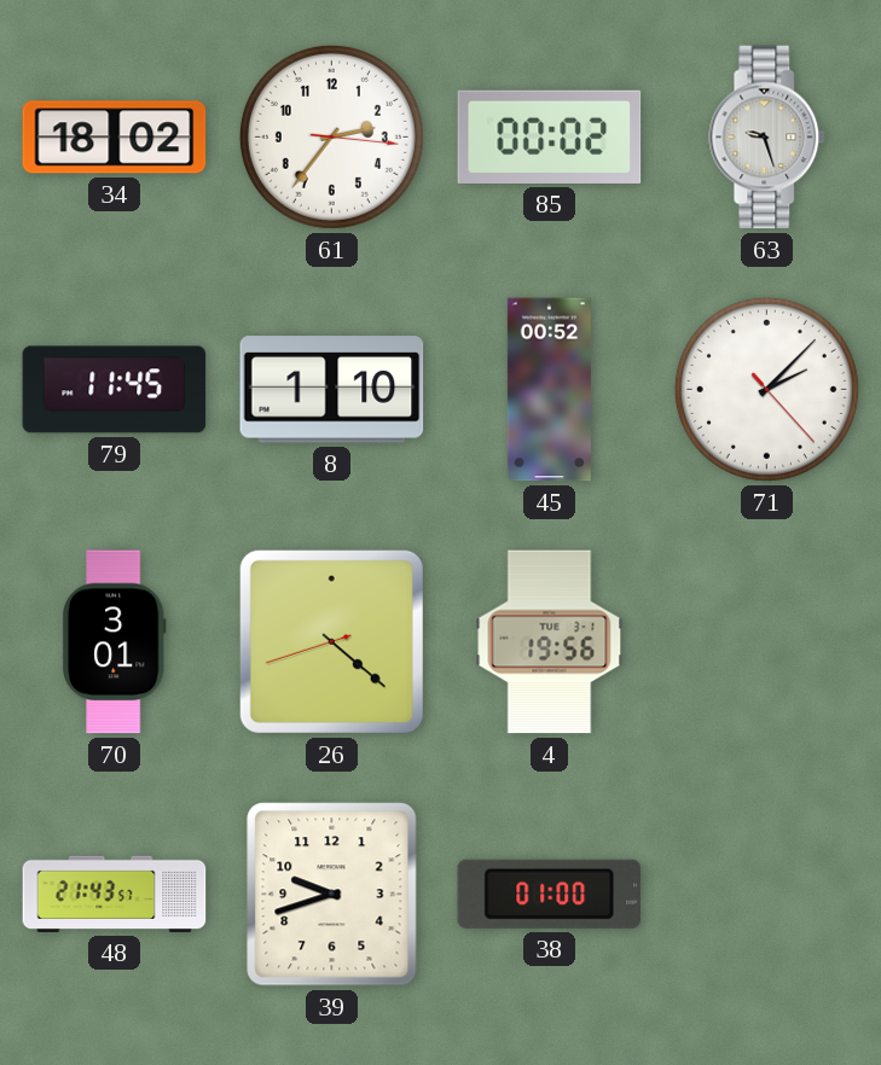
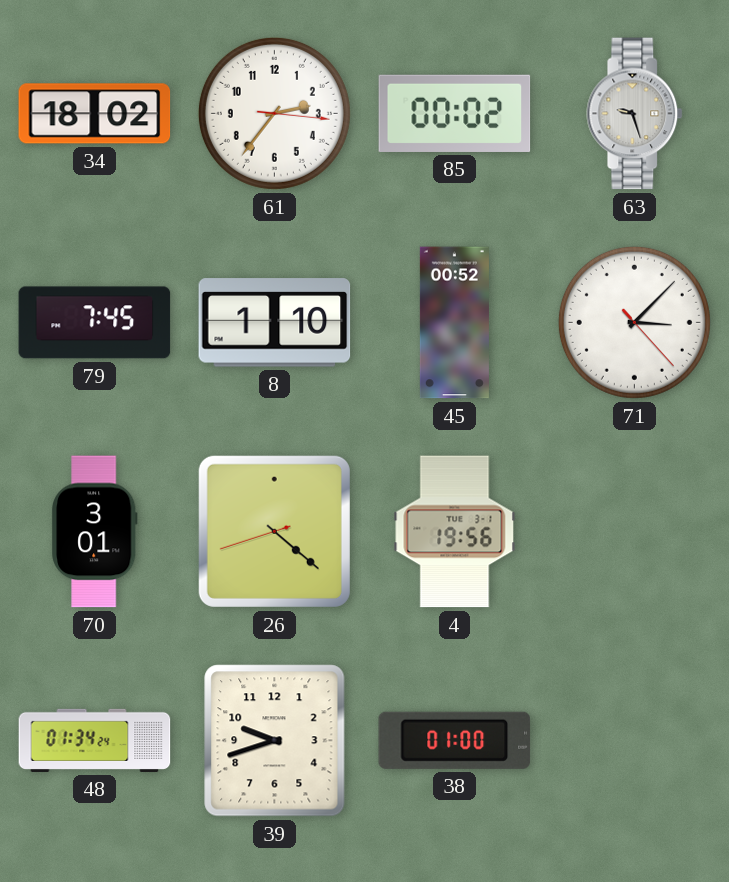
79: 11:45 -> 7:45 (95, 323)
71: 2:07 -> 3:07 (634, 322)
48: 21:43 -> 01:34 (95, 740)
